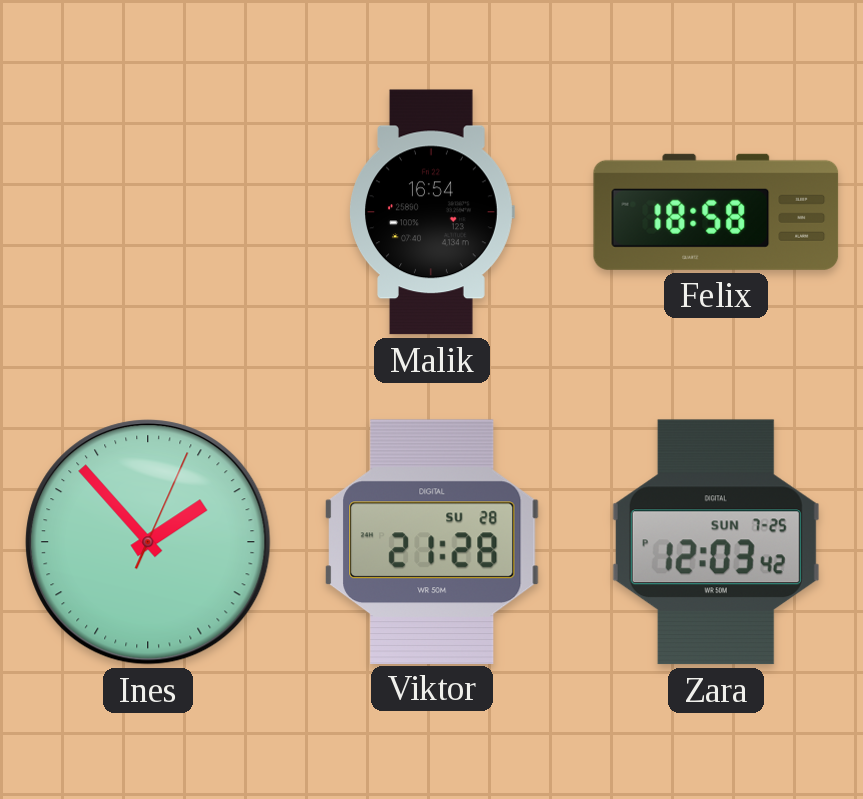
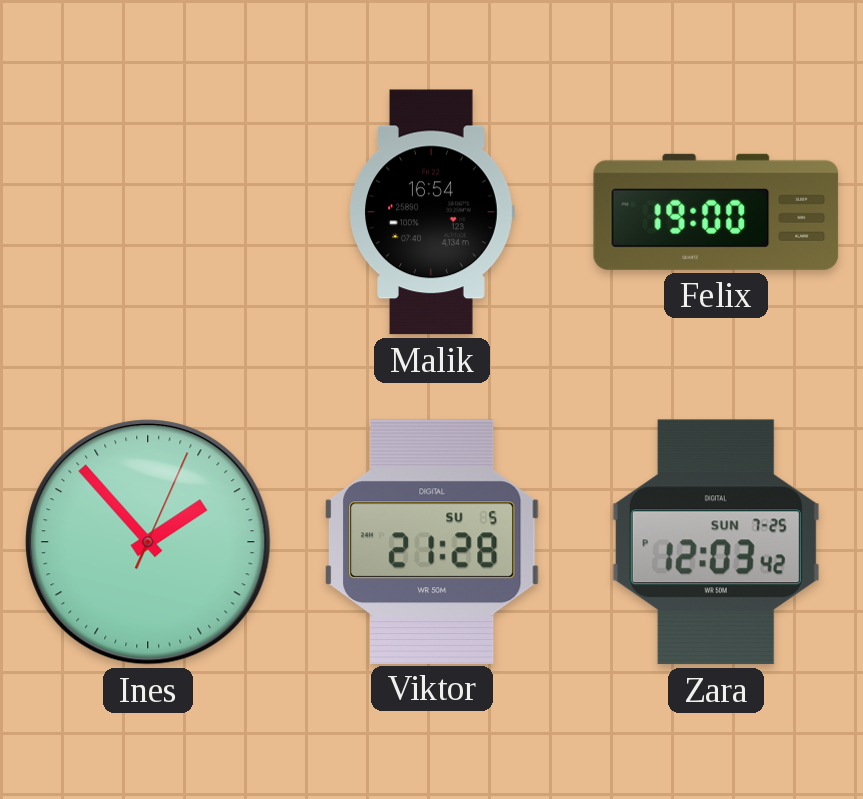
Felix: 18:58 -> 19:00 (716, 212)
Viktor date: SU 28 -> SU 5 (433, 541)
